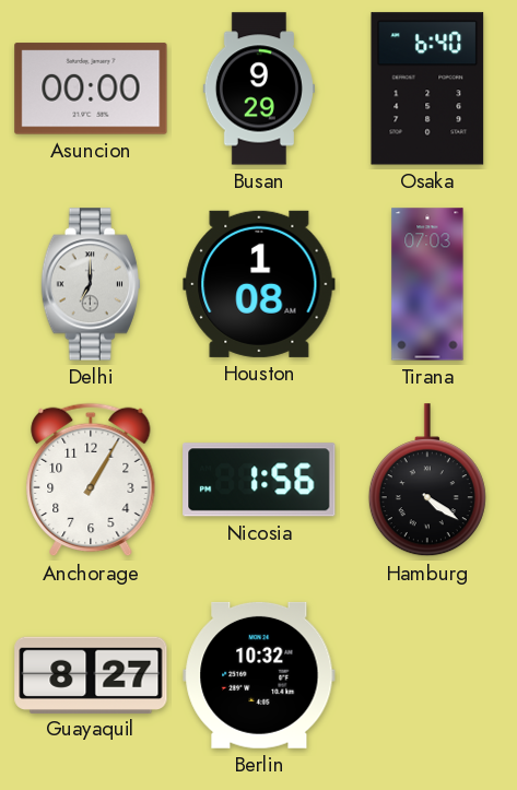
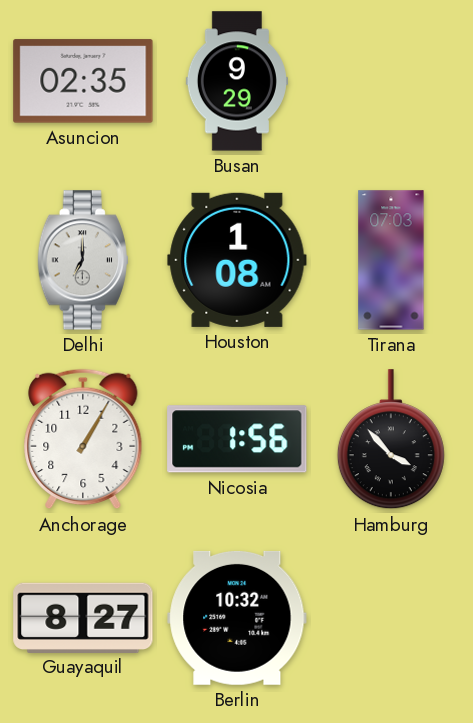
Asuncion: 00:00 -> 02:35 (83, 81)
Osaka: 6:40 -> none (427, 89)
Hamburg: 4:21 -> 3:53 (391, 440)
